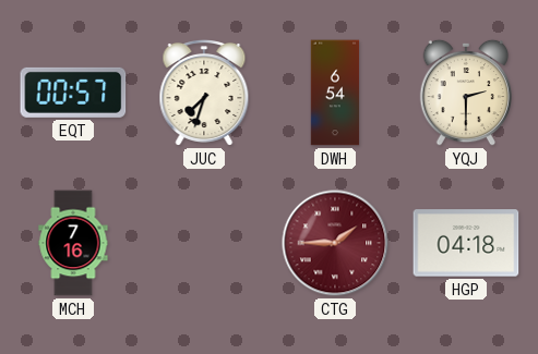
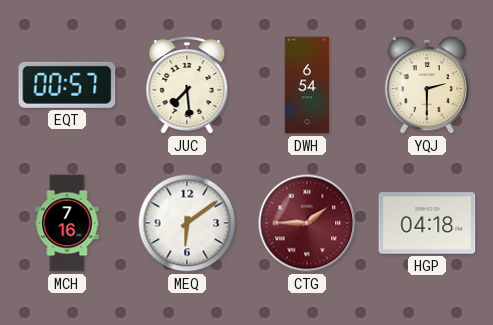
JUC: 7:33 -> 7:29 (187, 86)
MEQ: none -> 6:09 (187, 223)
